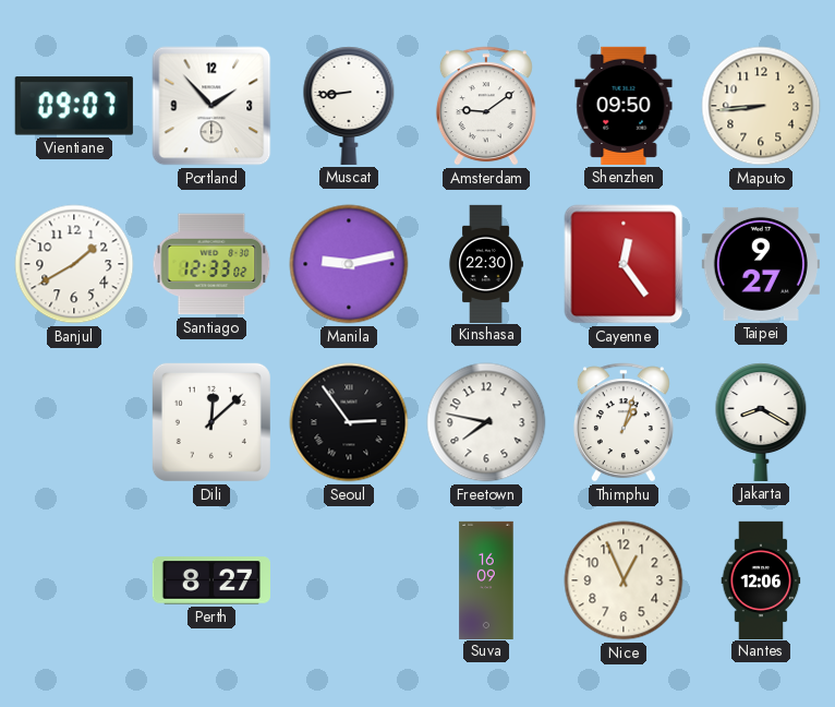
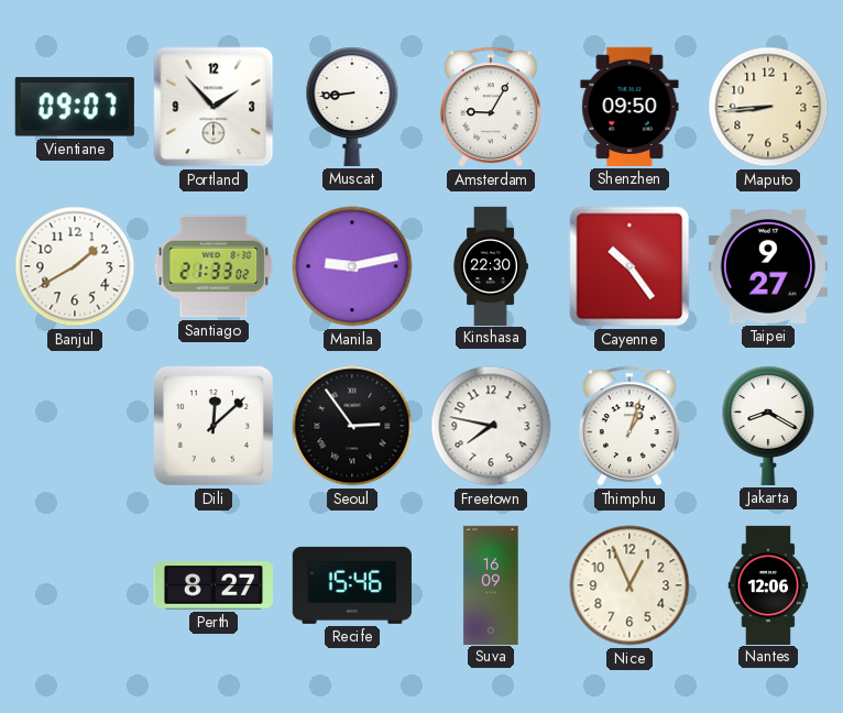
Amsterdam: 9:09 -> 9:05 (491, 107)
Santiago: 12:33 -> 21:33 (214, 266)
Cayenne: 12:24 -> 10:24 (629, 266)
Recife: none -> 15:46 (352, 585)
